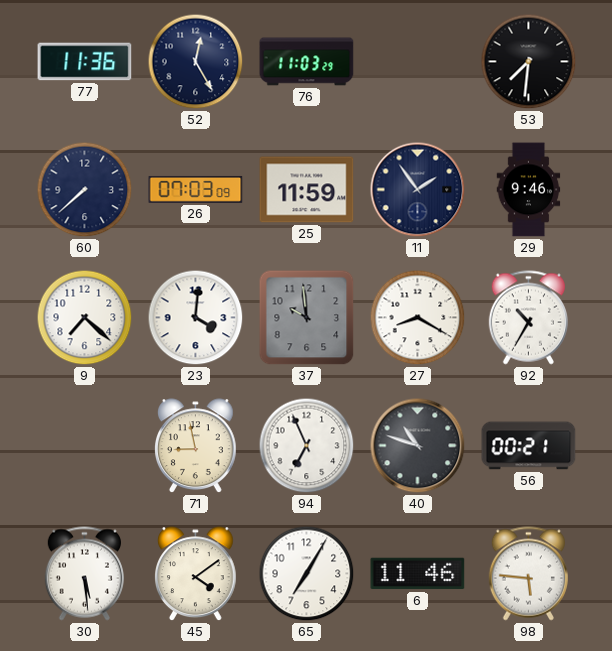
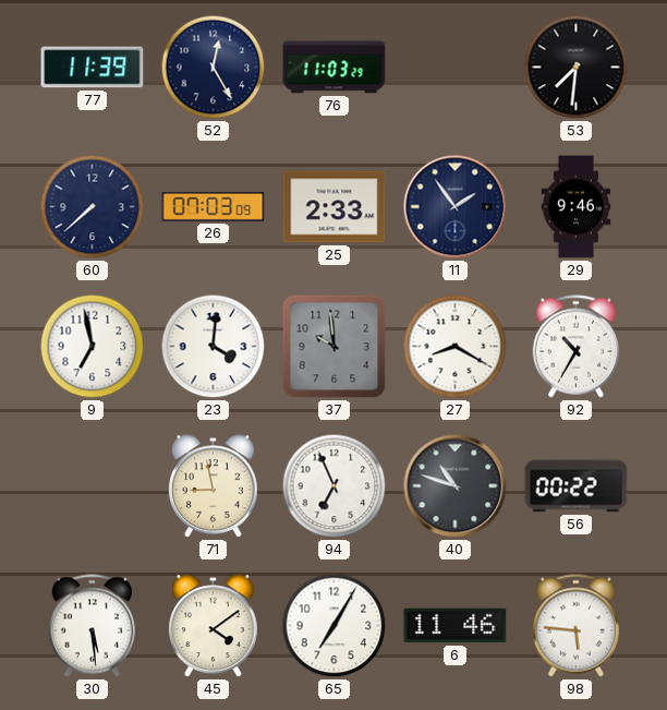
77: 11:36 -> 11:39 (93, 68)
25: 11:59 -> 2:33 (335, 207)
9: 7:22 -> 6:58 (93, 347)
56: 00:21 -> 00:22 (577, 486)
